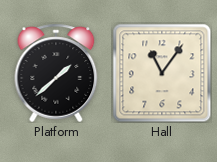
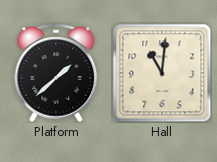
Hall: 11:06 -> 11:01 (162, 73)
